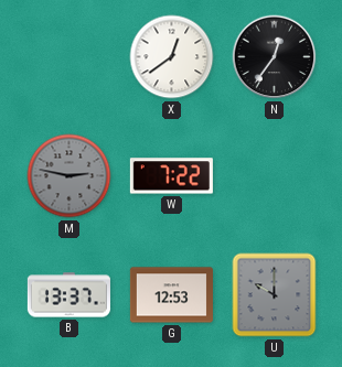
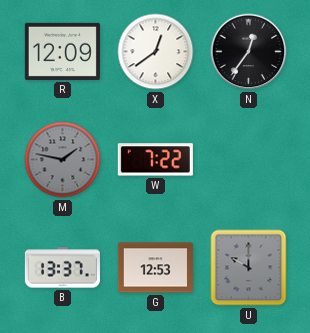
R: none -> 12:09 (62, 51)
M: 2:47 -> 1:47 (63, 160)
